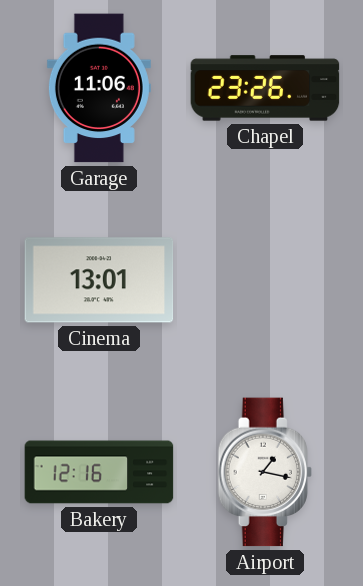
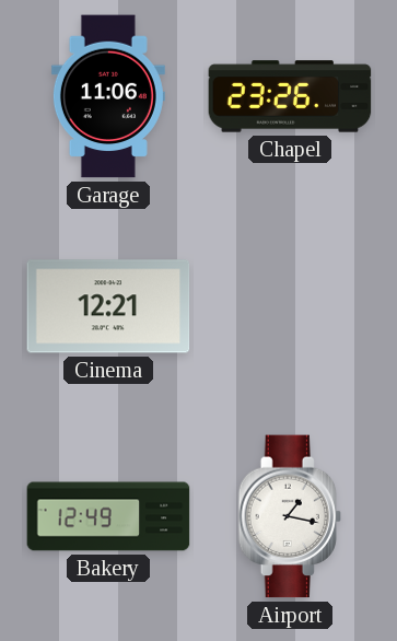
Cinema: 13:01 -> 12:21 (108, 306)
Bakery: 12:16 -> 12:49 (108, 516)
